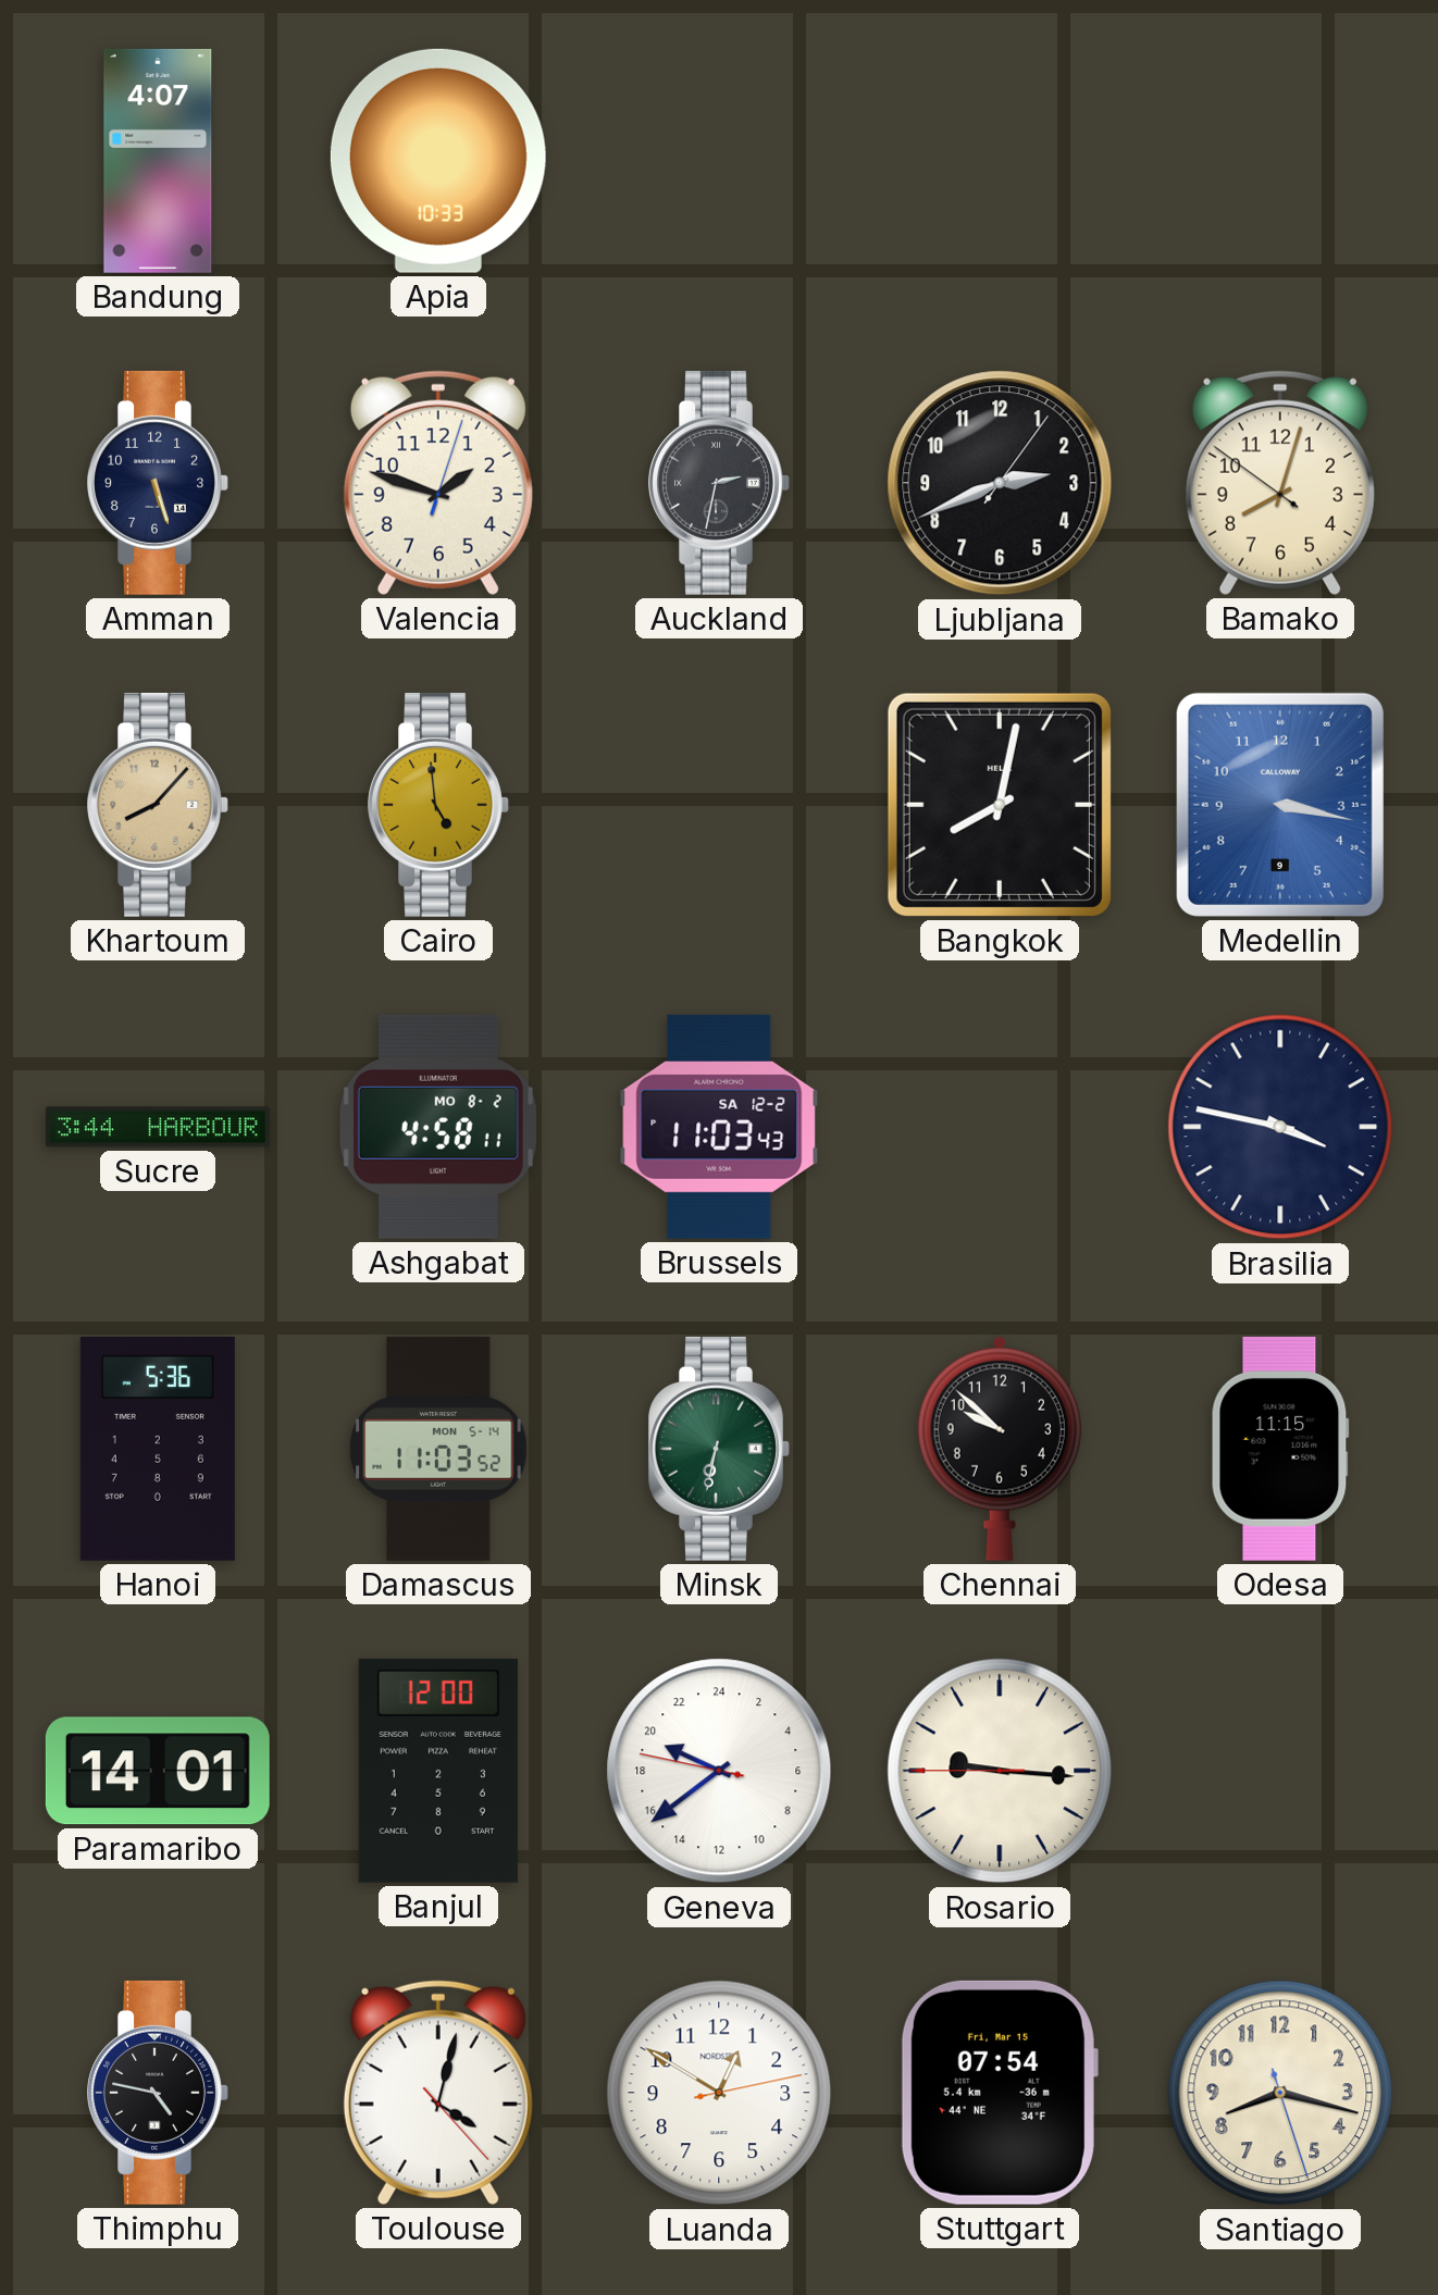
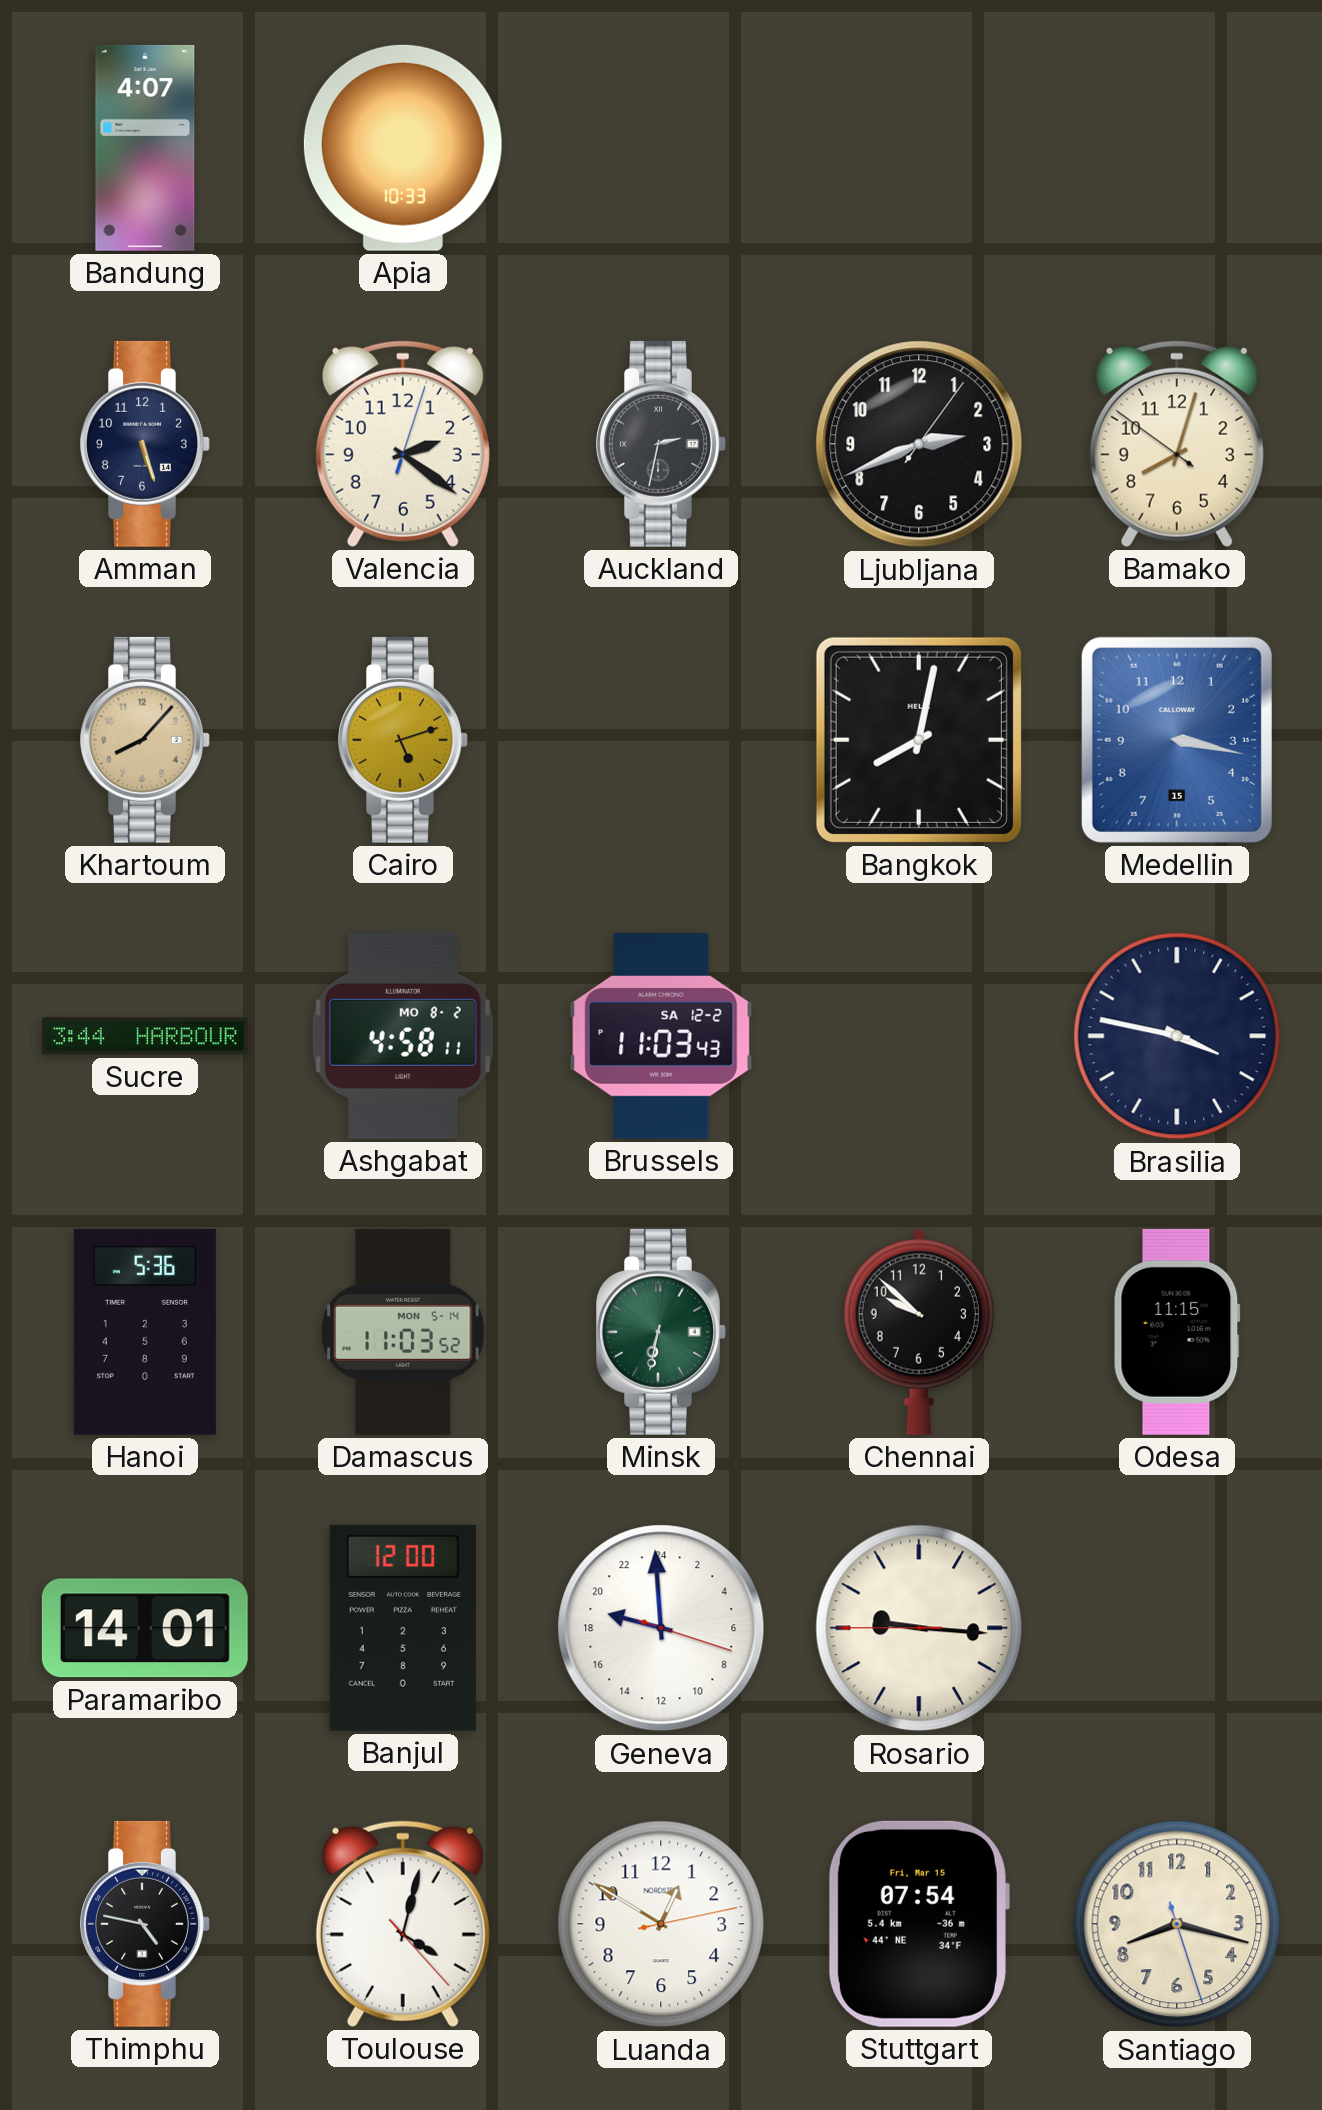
Valencia: 1:48 -> 2:21 (403, 444)
Cairo: 4:59 -> 5:12 (403, 740)
Medellin date: 9 -> 15 (1177, 740)
Geneva: 19:38 -> 18:59 (661, 1628)
